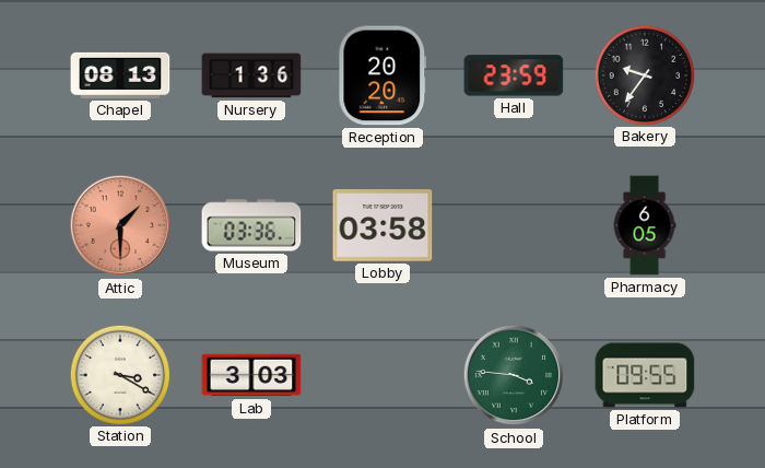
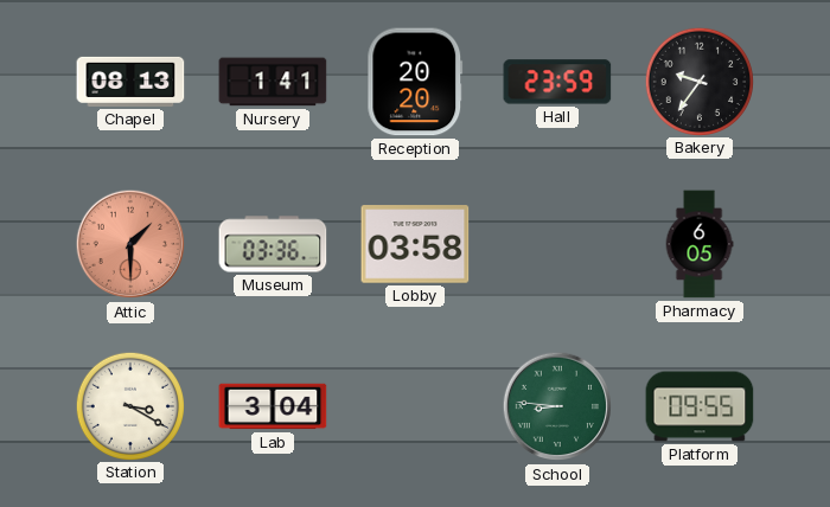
Nursery: 1:36 -> 1:41 (273, 82)
Lab: 3:03 -> 3:04 (273, 406)
School: 3:46 -> 8:46 (557, 406)
